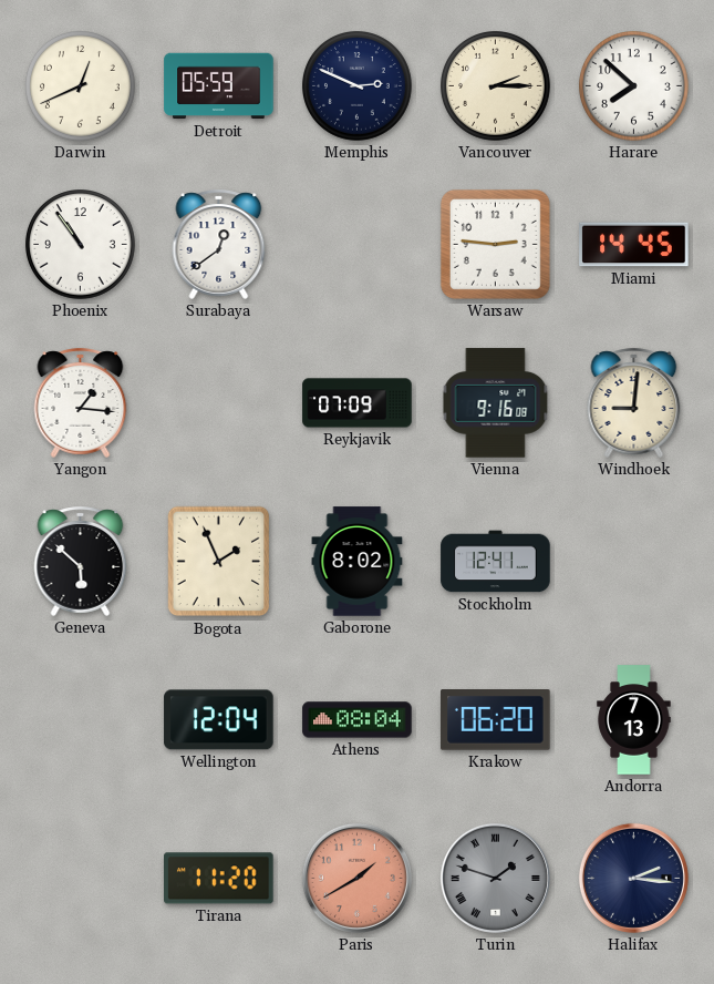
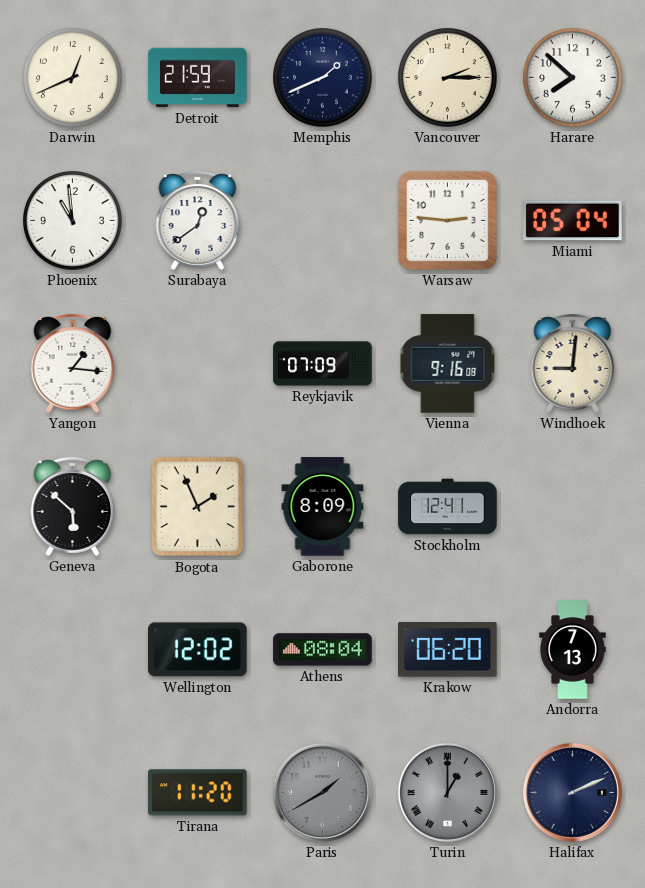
Detroit: 05:59 -> 21:59 (198, 78)
Memphis: 2:49 -> 1:41 (323, 78)
Phoenix: 10:54 -> 10:59 (73, 221)
Miami: 14:45 -> 05:04 (573, 221)
Gaborone: 8:02 -> 8:09 (323, 507)
Wellington: 12:04 -> 12:02 (198, 650)
Paris dial: salmon -> grey (322, 792)
Turin: 1:48 -> 1:00 (447, 792)
Halifax: 2:16 -> 2:11 (572, 792)
